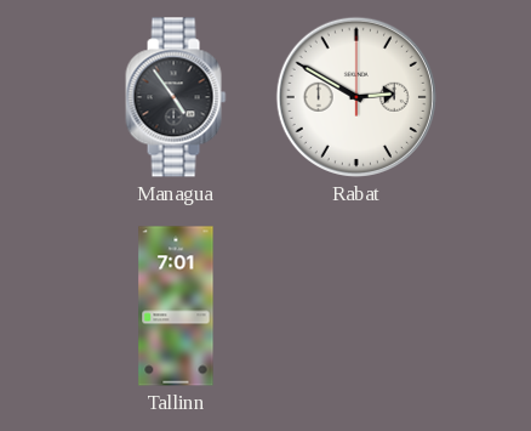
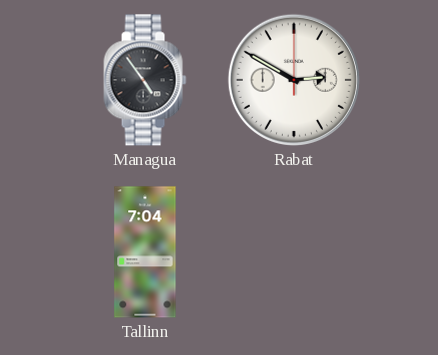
Tallinn: 7:01 -> 7:04 (145, 252)
